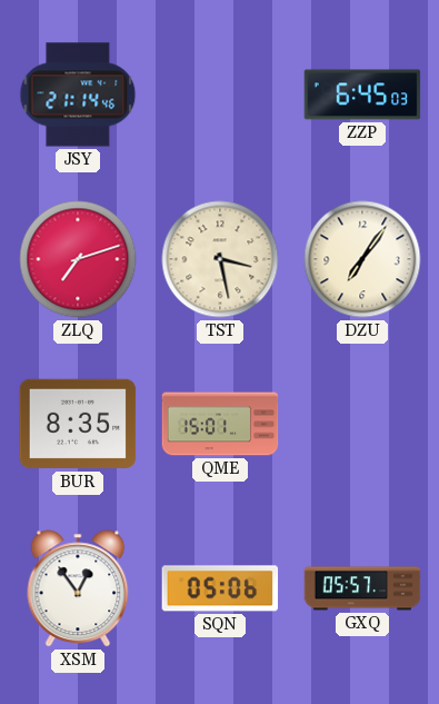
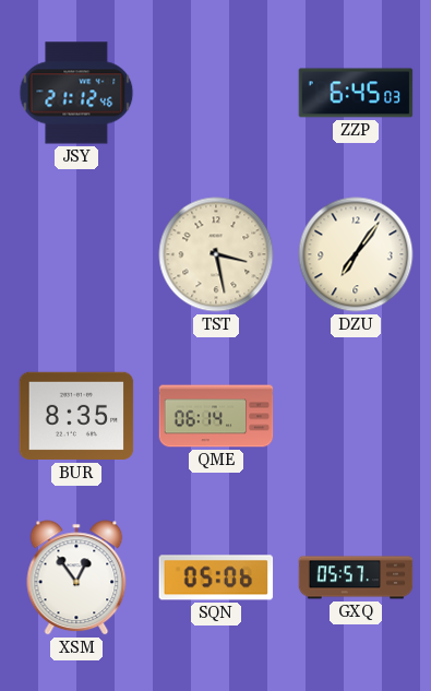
JSY: 21:14 -> 21:12 (76, 93)
ZLQ: 7:12 -> none (78, 259)
QME: 15:01 -> 06:14 (216, 416)
